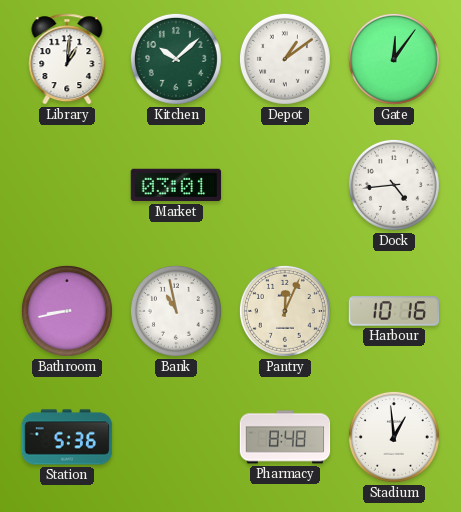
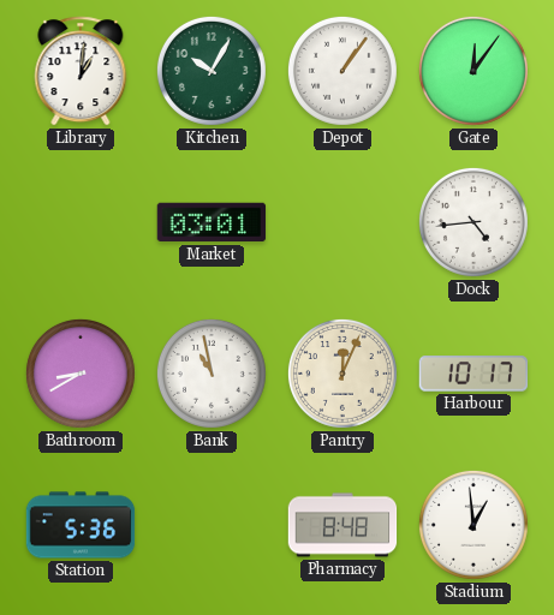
Kitchen: 10:08 -> 10:05 (212, 71)
Depot: 1:09 -> 1:06 (342, 71)
Bathroom: 8:43 -> 8:40 (81, 374)
Harbour: 10:16 -> 10:17 (473, 374)
